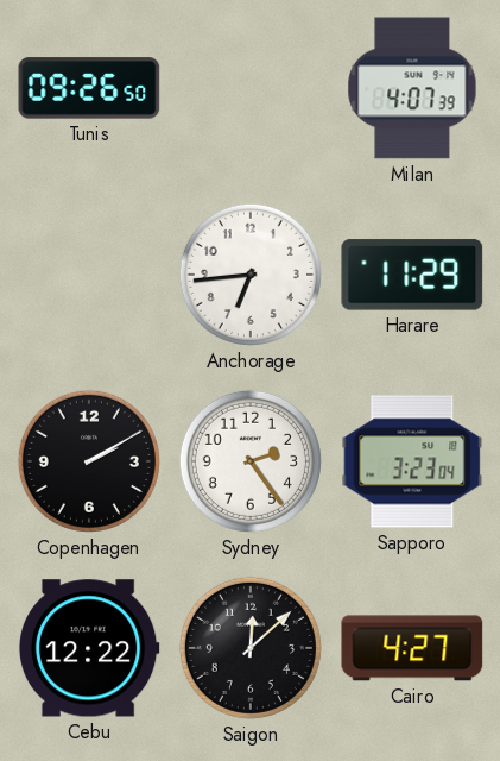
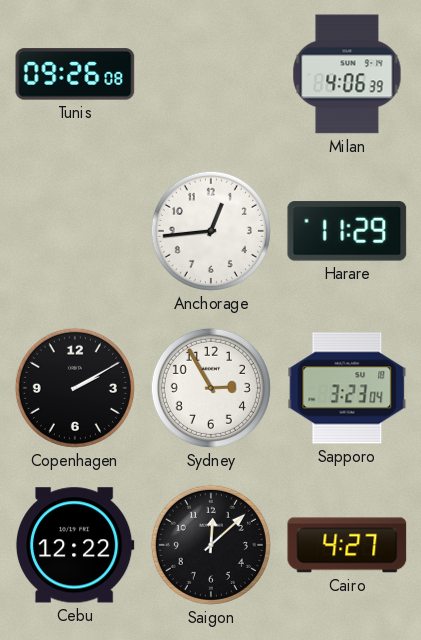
Tunis: 09:26:50 -> 09:26:08 (75, 74)
Milan: 4:07 -> 4:06 (347, 74)
Anchorage: 6:44 -> 12:44 (211, 231)
Sydney: 2:24 -> 2:55 (211, 388)
